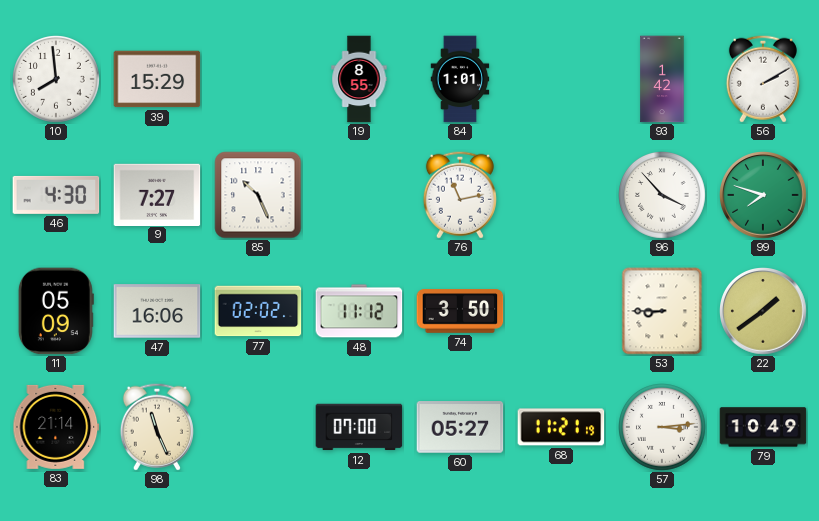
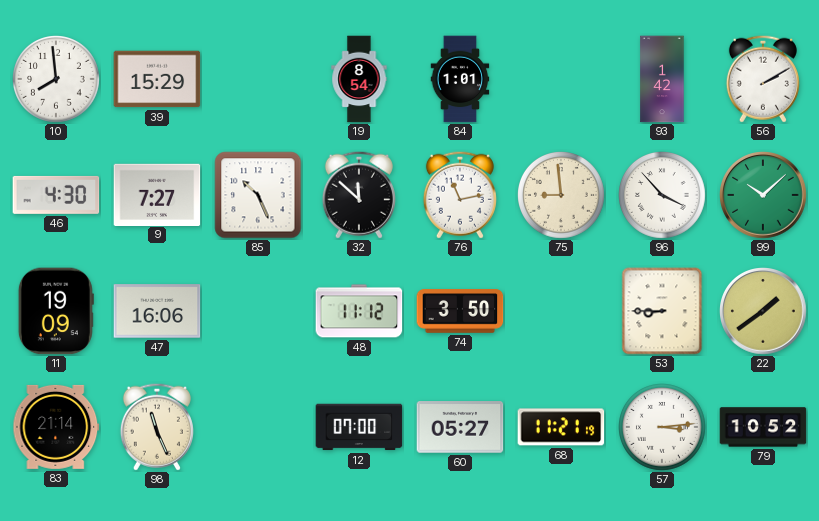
19: 8:55 -> 8:54 (359, 79)
32: none -> 11:52 (359, 195)
75: none -> 8:59 (562, 196)
99: 7:48 -> 10:08 (763, 195)
11: 05:09 -> 19:09 (56, 311)
77: 02:02 -> none (258, 311)
79: 10:49 -> 10:52 (763, 427)
